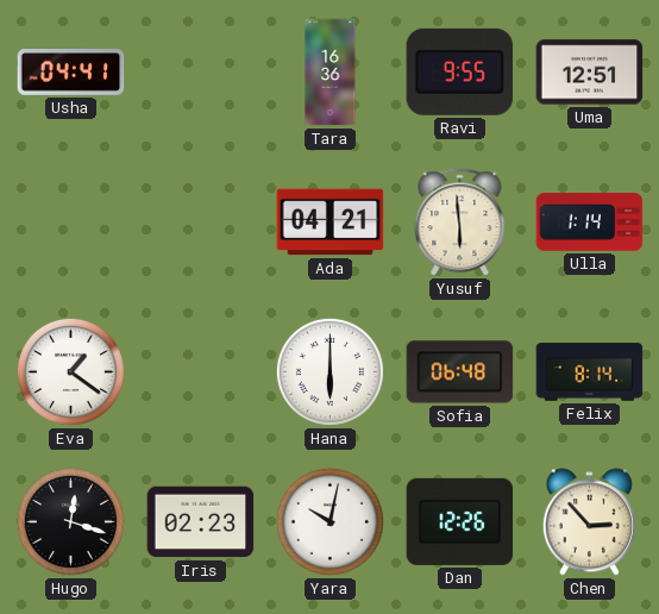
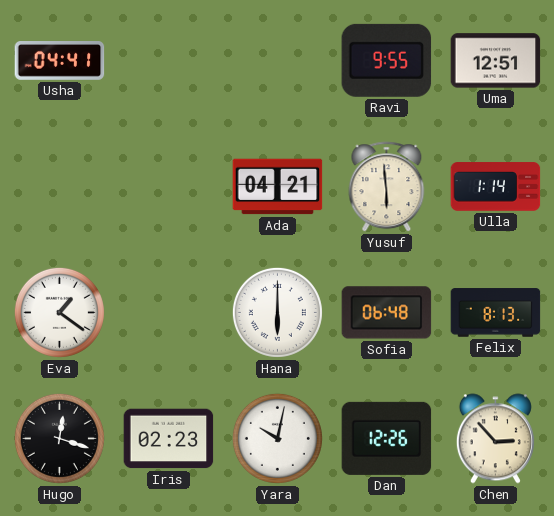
Tara: 16:36 -> none (331, 73)
Felix: 8:14 -> 8:13 (496, 313)
